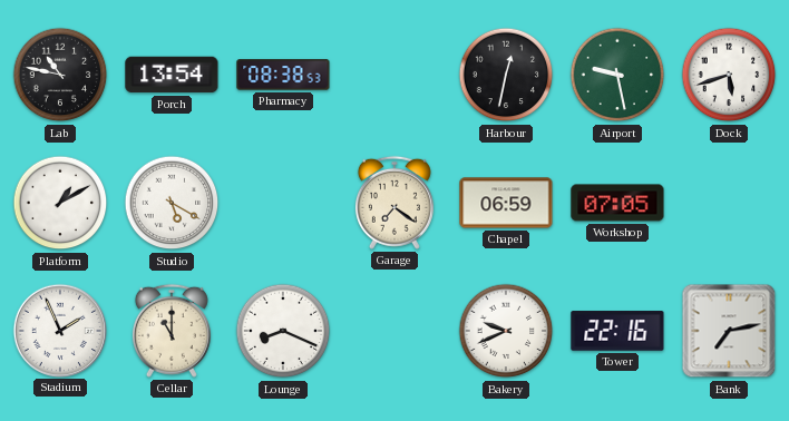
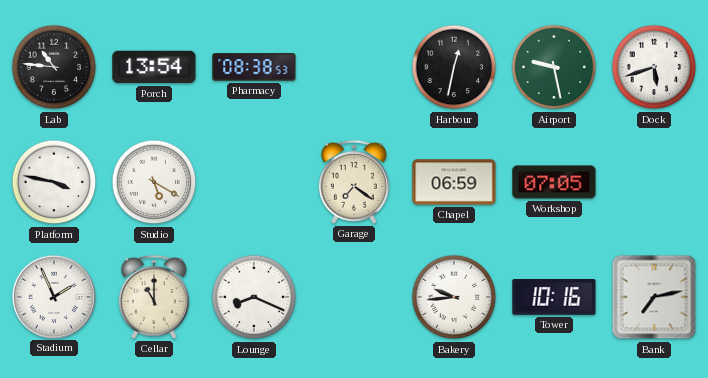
Lab: 10:47 -> 10:46 (54, 67)
Platform: 1:10 -> 3:47 (54, 182)
Bakery: 9:41 -> 9:44 (454, 297)
Tower: 22:16 -> 10:16 (554, 297)
